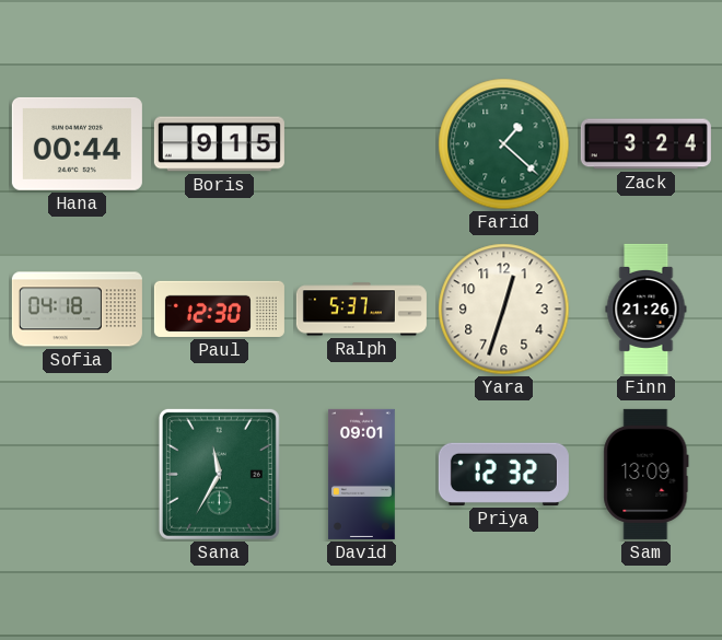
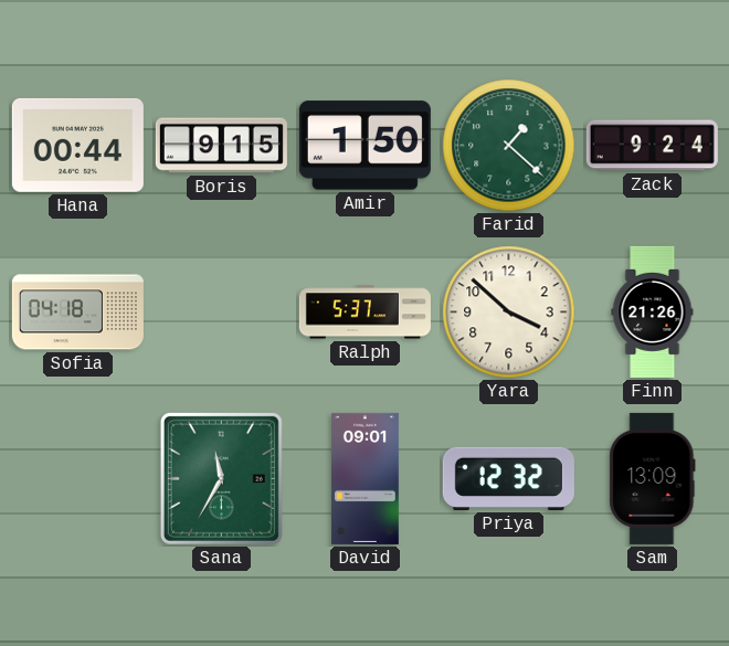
Amir: none -> 1:50 (364, 146)
Zack: 3:24 -> 9:24 (652, 146)
Paul: 12:30 -> none (219, 309)
Yara: 12:33 -> 3:52 (509, 313)
